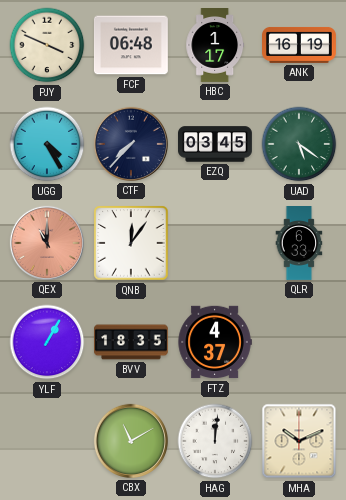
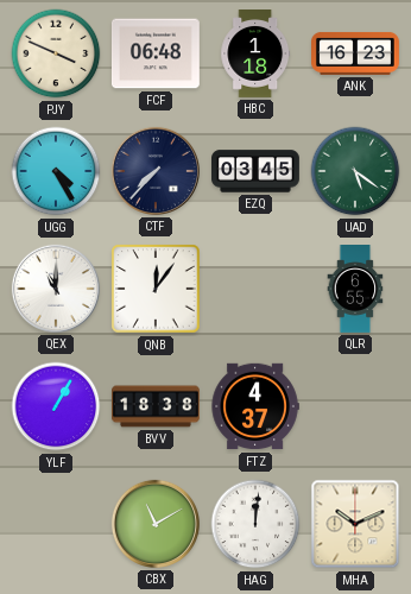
HBC: 1:17 -> 1:18 (255, 55)
ANK: 16:19 -> 16:23 (356, 53)
QEX dial: salmon -> white (56, 289)
QLR: 6:33 -> 6:55 (355, 290)
BVV: 18:35 -> 18:38 (157, 406)
